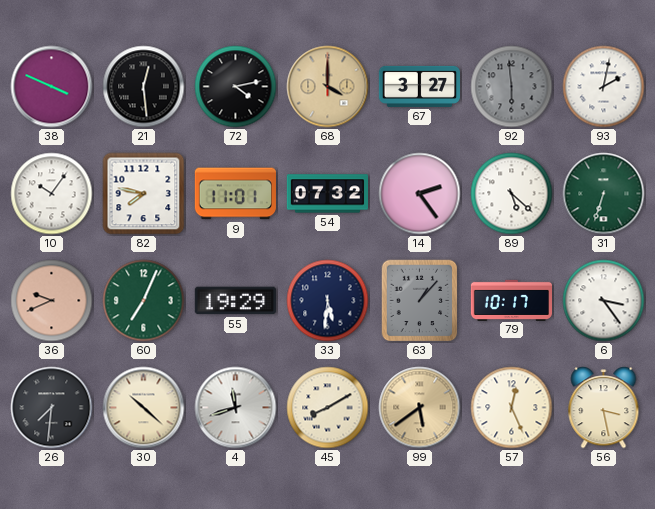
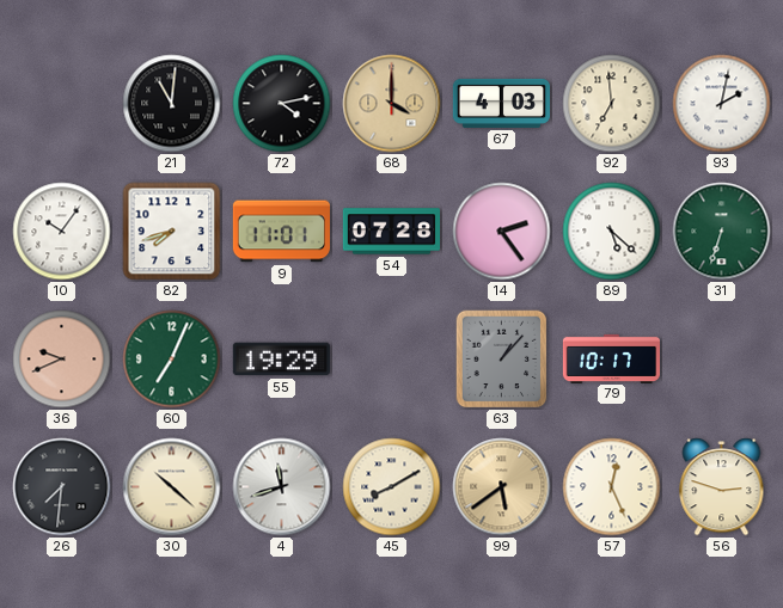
38: 3:49 -> none (52, 87)
21: 12:29 -> 11:01 (172, 104)
67: 3:27 -> 4:03 (501, 103)
92: 5:59 -> 6:59 (612, 104)
92 dial: grey -> cream (612, 104)
82: 7:47 -> 7:42 (172, 232)
54: 07:32 -> 07:28 (391, 232)
33: 5:31 -> none (328, 301)
6: 3:24 -> none (604, 301)
56: 3:28 -> 2:48 (722, 487)
